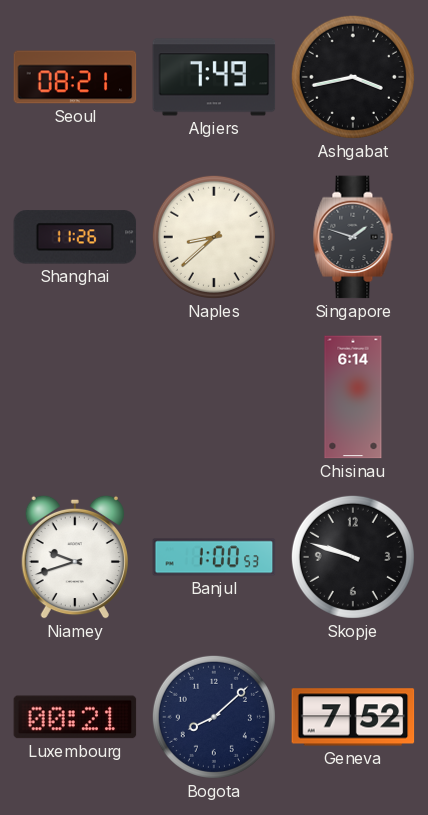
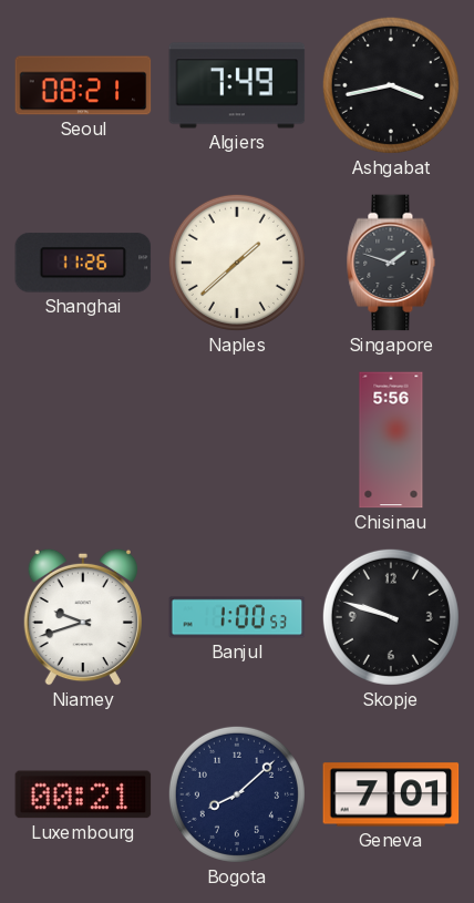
Naples: 8:38 -> 1:38 (237, 263)
Chisinau: 6:14 -> 5:56 (391, 440)
Geneva: 7:52 -> 7:01 (391, 794)
